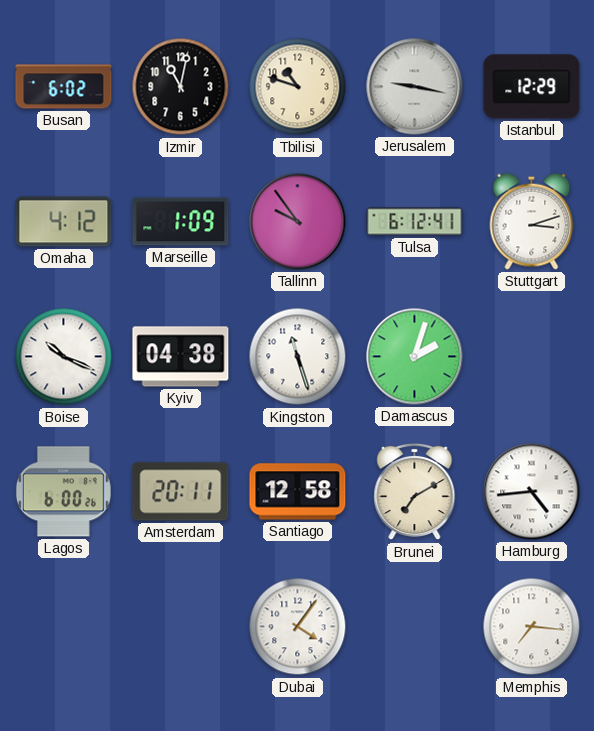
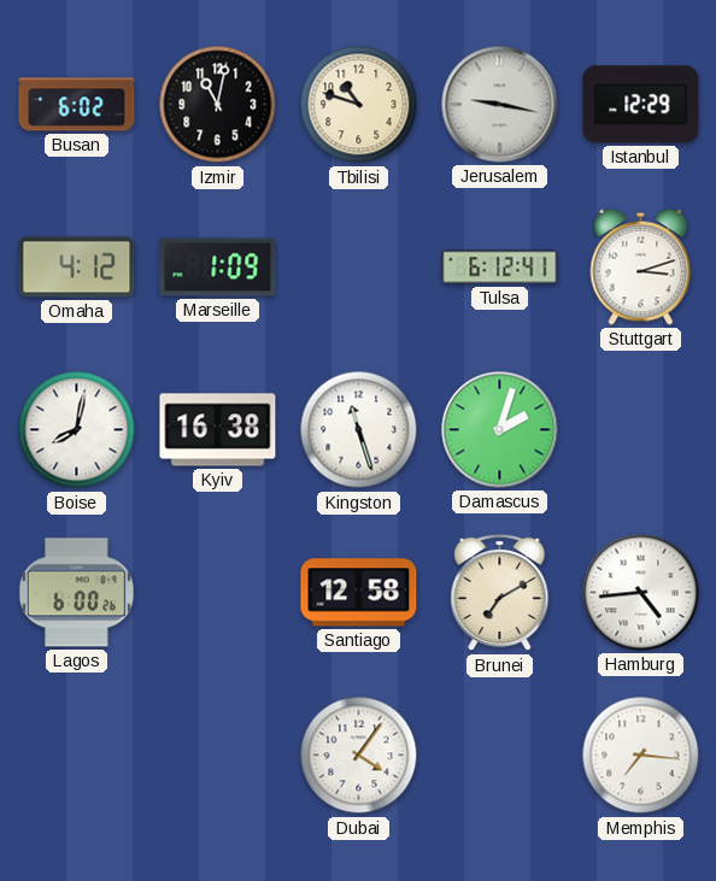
Tallinn: 9:54 -> none (298, 222)
Boise: 10:19 -> 8:02 (77, 430)
Kyiv: 04:38 -> 16:38 (218, 430)
Amsterdam: 20:11 -> none (181, 492)
